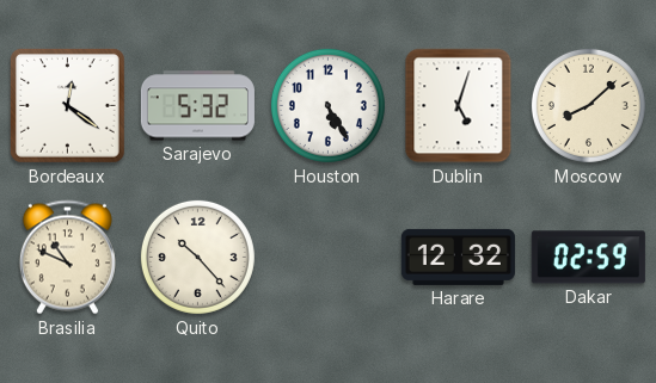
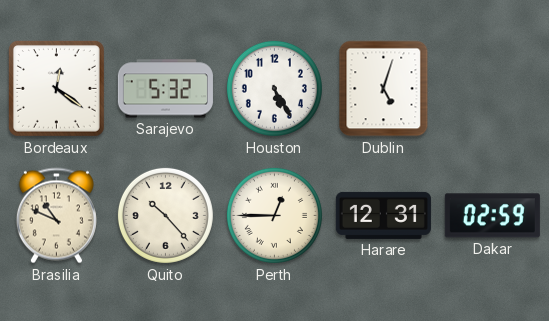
Moscow: 8:08 -> none (588, 105)
Perth: none -> 12:45 (274, 215)
Harare: 12:32 -> 12:31 (383, 215)
